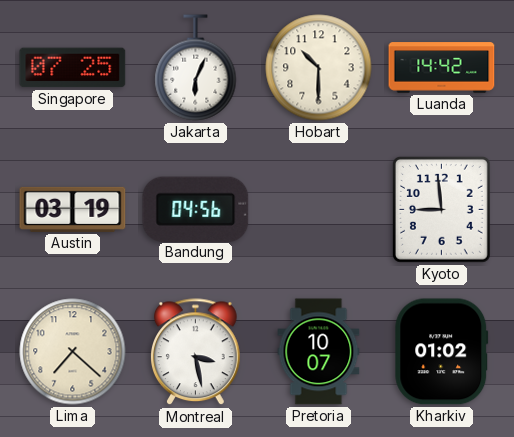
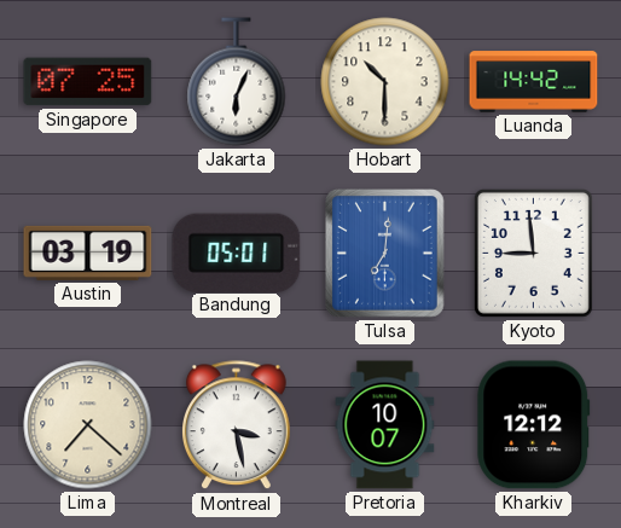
Bandung: 04:56 -> 05:01 (237, 253)
Tulsa: none -> 7:01 (385, 254)
Kharkiv: 01:02 -> 12:12 (534, 425)
